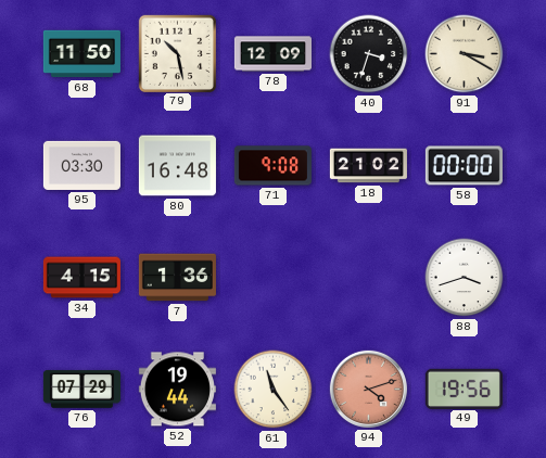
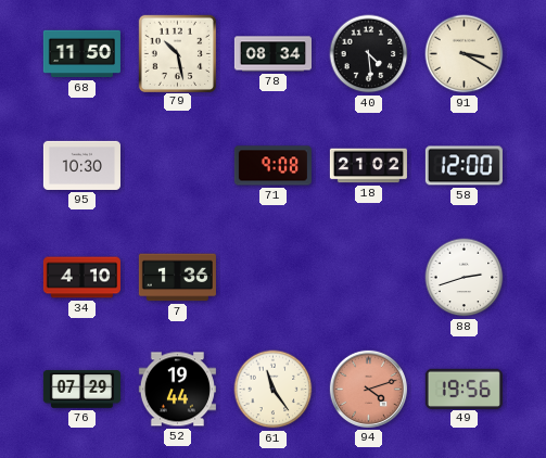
78: 12:09 -> 08:34 (272, 54)
40: 3:33 -> 4:29 (369, 54)
95: 03:30 -> 10:30 (81, 165)
80: 16:48 -> none (177, 166)
58: 00:00 -> 12:00 (464, 166)
34: 4:15 -> 4:10 (81, 278)
88: 3:42 -> 2:42 (465, 278)
